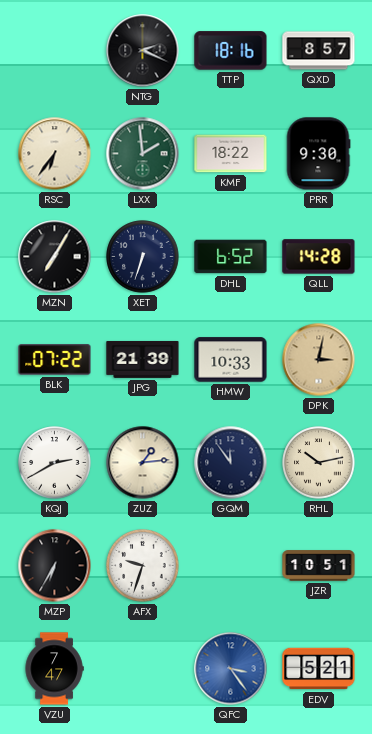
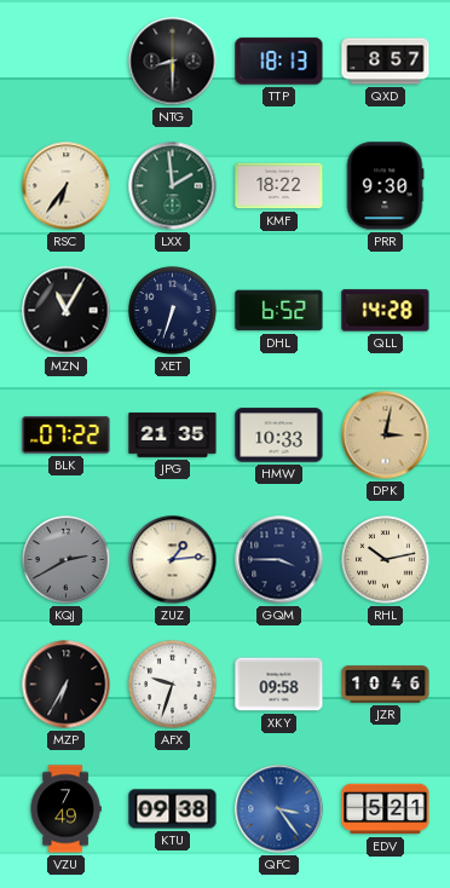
NTG: 2:19 -> 8:30 (173, 62)
TTP: 18:16 -> 18:13 (279, 62)
MZN: 7:05 -> 11:05 (67, 311)
JPG: 21:39 -> 21:35 (173, 434)
KQJ dial: white -> grey (67, 560)
GQM: 11:54 -> 3:45 (279, 560)
XKY: none -> 09:58 (279, 685)
JZR: 10:51 -> 10:46 (386, 685)
VZU: 7:47 -> 7:49 (65, 809)
KTU: none -> 09:38 (173, 809)
